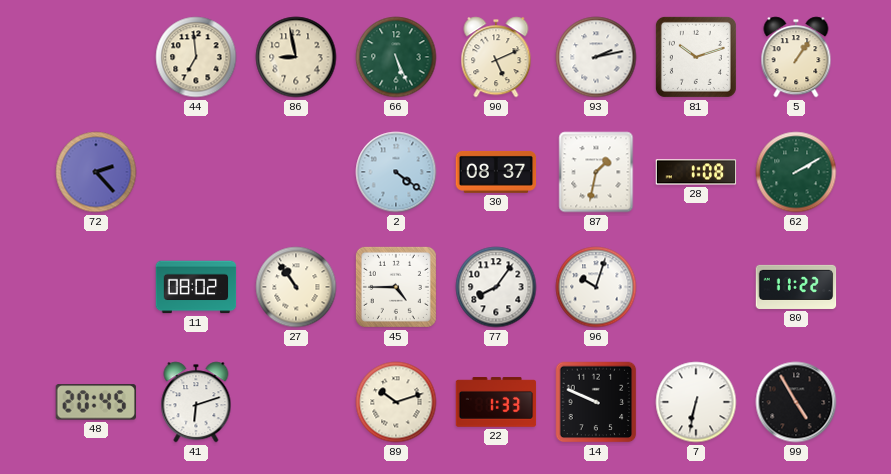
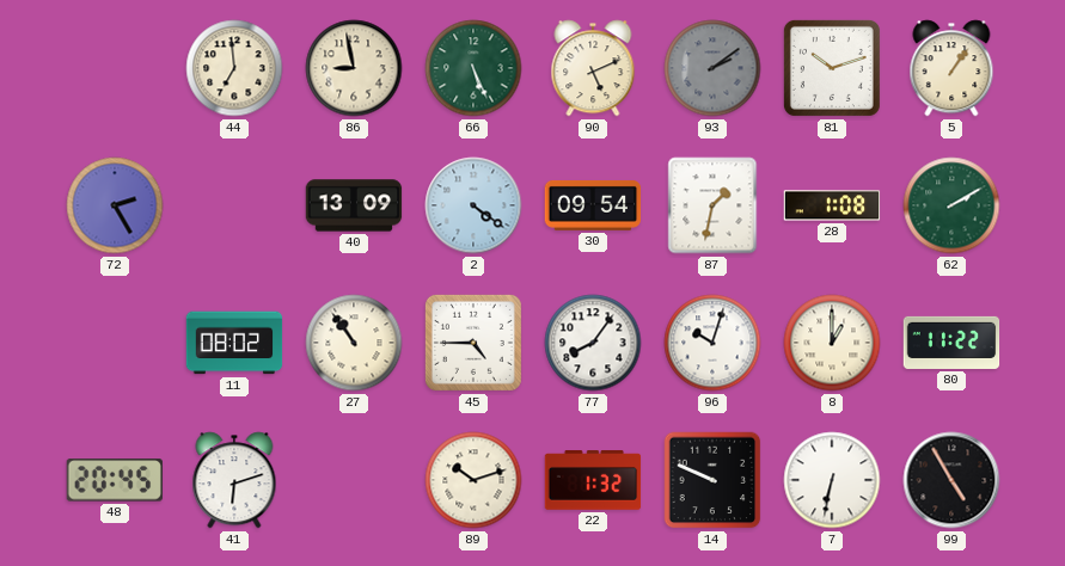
93: 2:13 -> 2:09 (712, 68)
93 dial: white -> grey (712, 68)
72: 2:23 -> 2:25 (115, 205)
40: none -> 13:09 (354, 205)
30: 08:37 -> 09:54 (593, 205)
8: none -> 1:00 (832, 343)
22: 1:33 -> 1:32 (593, 480)
